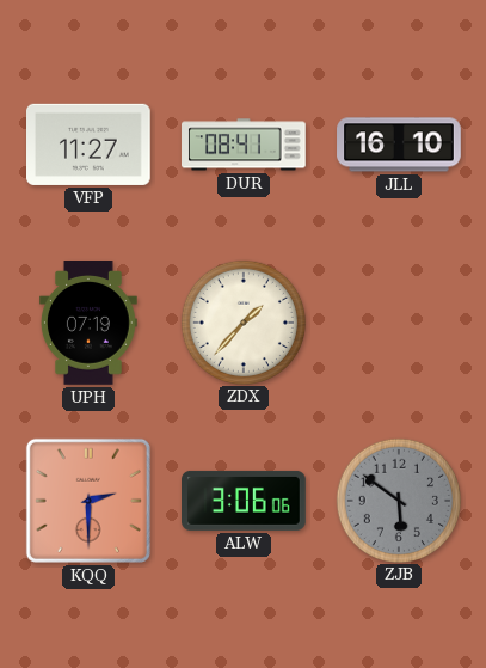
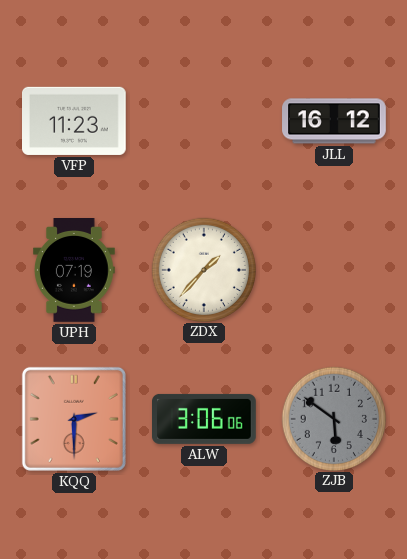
VFP: 11:27 -> 11:23 (75, 121)
DUR: 08:41 -> none (245, 145)
JLL: 16:10 -> 16:12 (334, 121)
